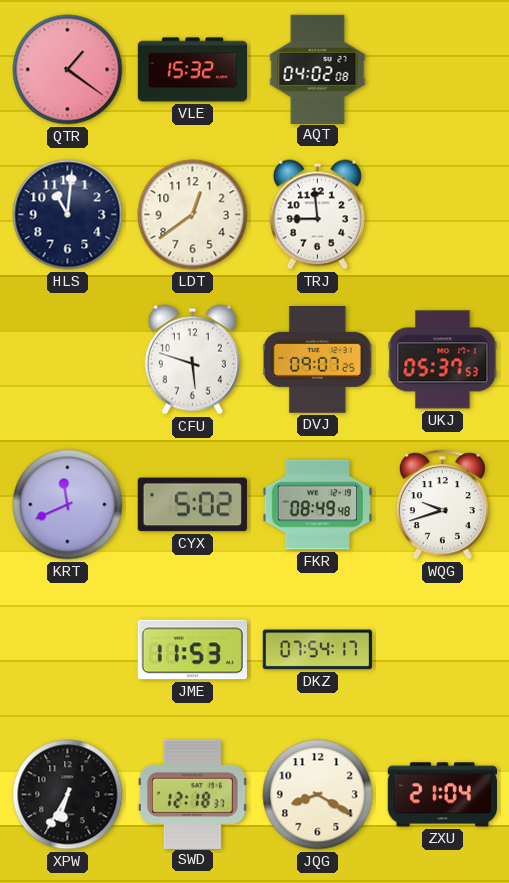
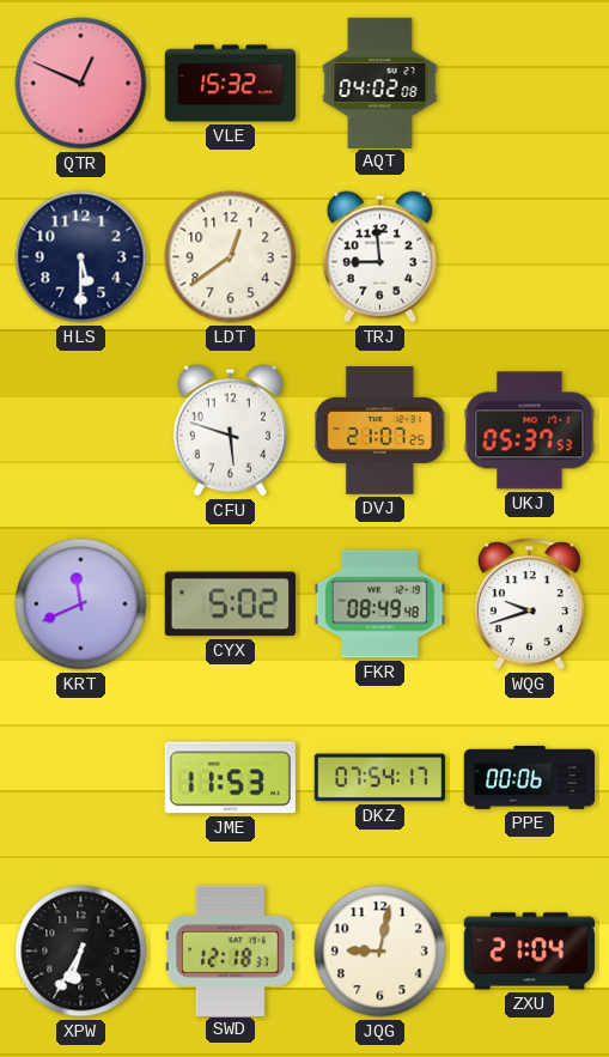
QTR: 1:21 -> 12:49 (81, 84)
HLS: 11:01 -> 5:30 (81, 257)
DVJ: 09:07 -> 21:07 (380, 431)
PPE: none -> 00:06 (529, 777)
JQG: 8:20 -> 9:02 (380, 952)
